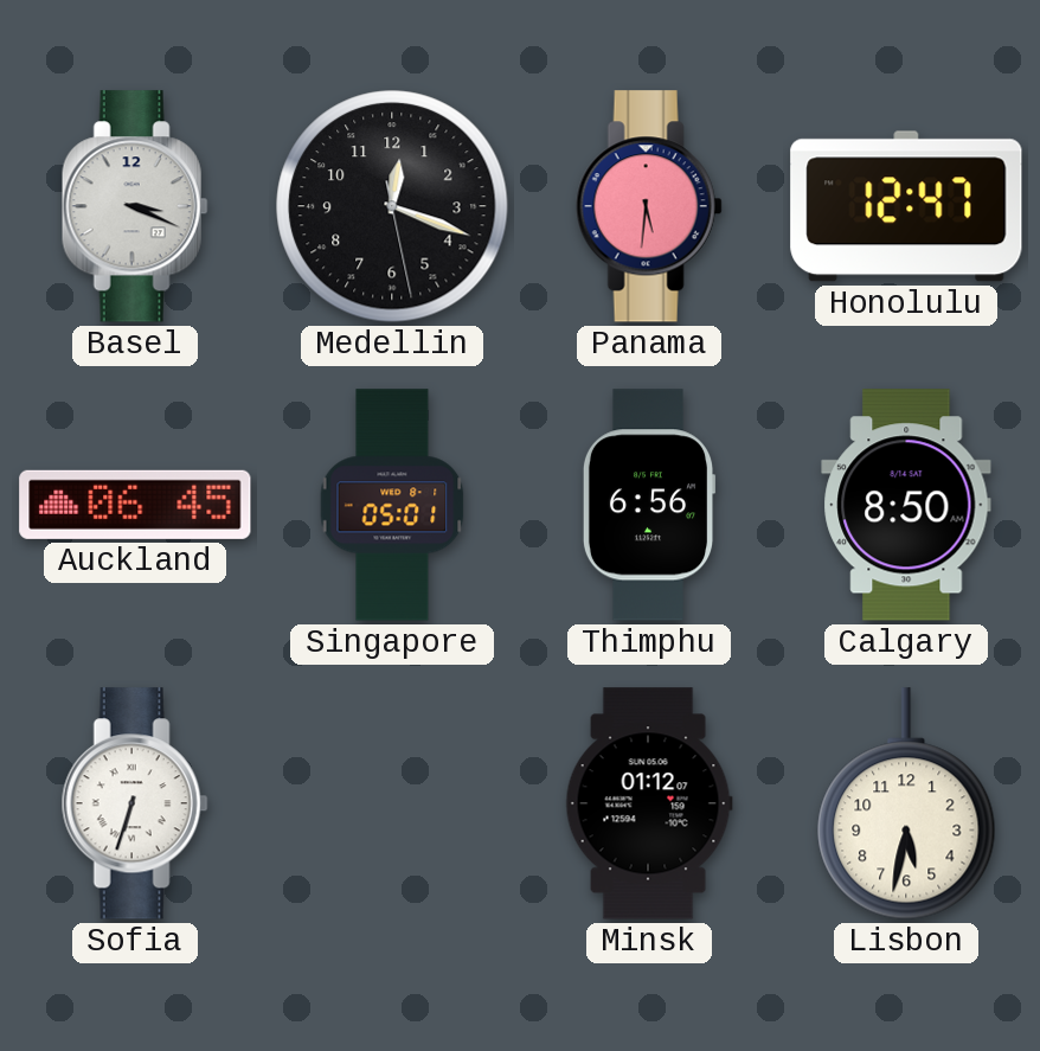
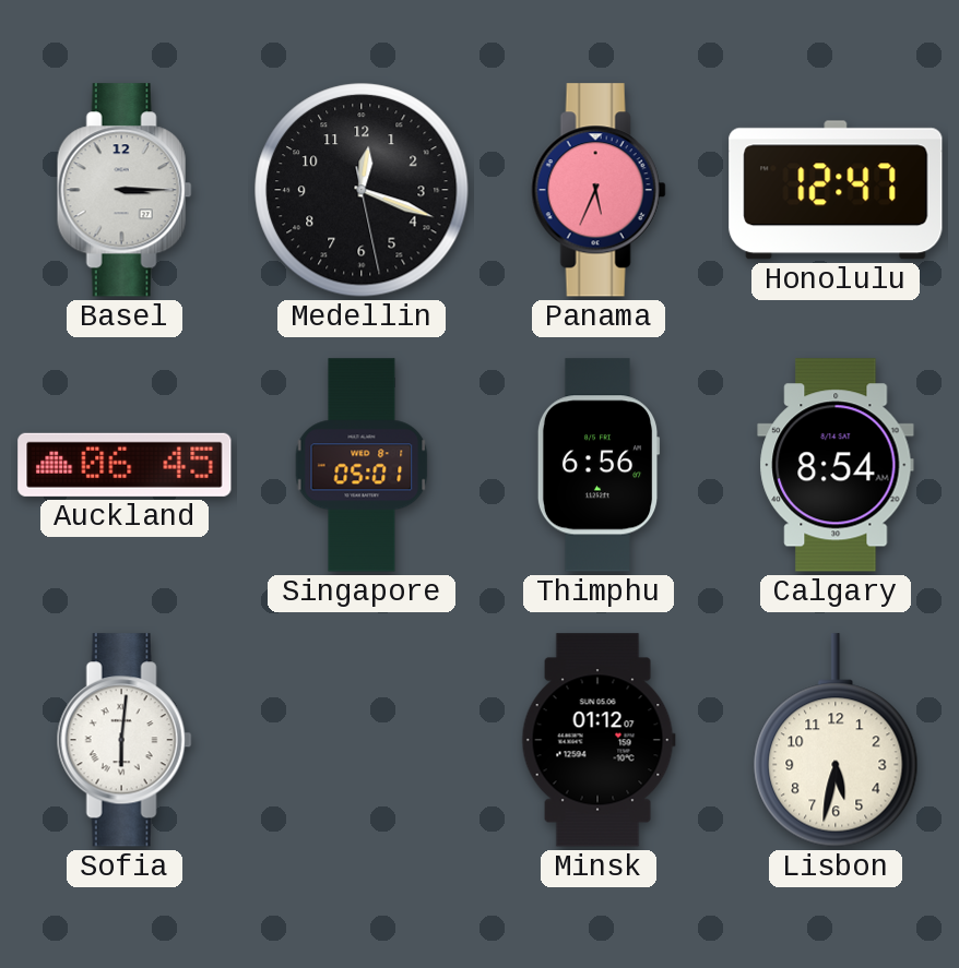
Basel: 3:19 -> 3:15 (125, 190)
Panama: 5:31 -> 5:34 (599, 190)
Calgary: 8:50 -> 8:54 (836, 465)
Sofia: 6:33 -> 6:01 (125, 740)
